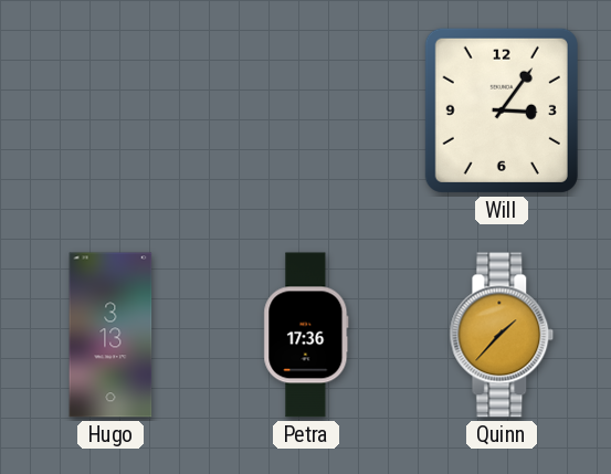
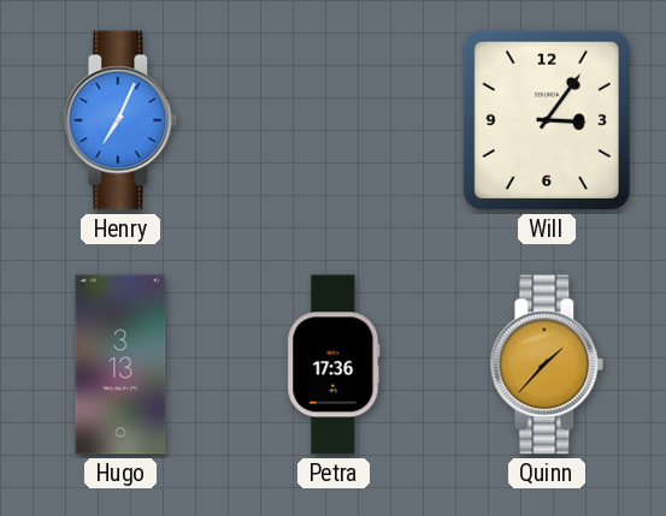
Henry: none -> 7:04 (120, 120)
